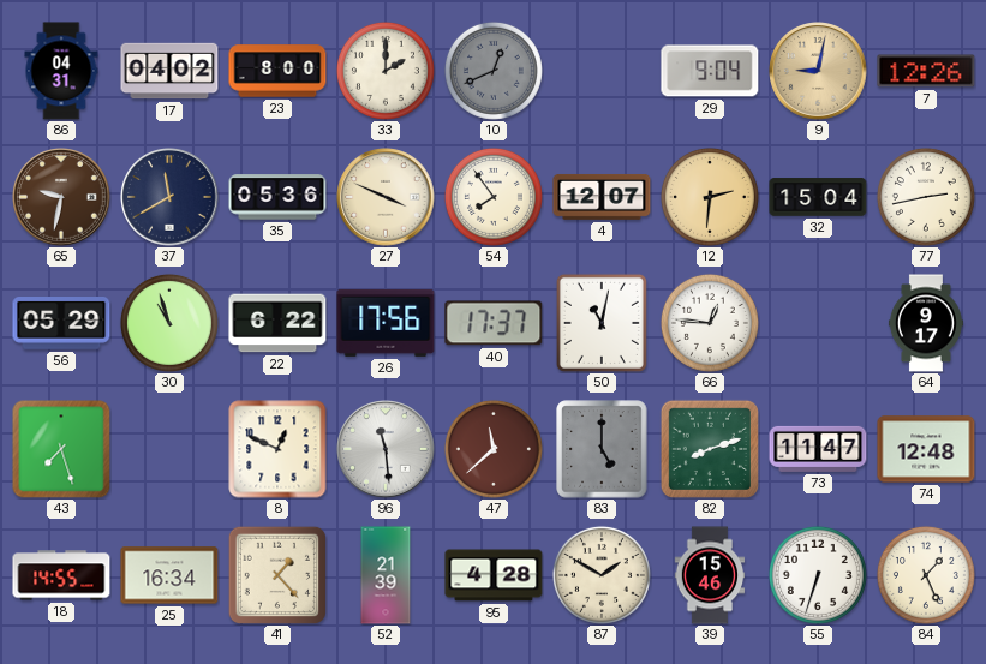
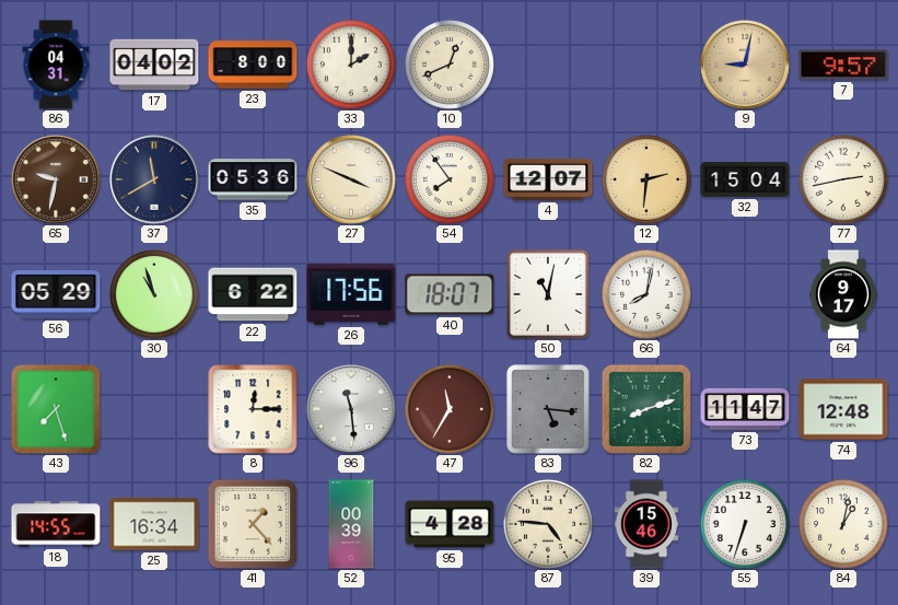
10 dial: grey -> cream (450, 65)
29: 9:04 -> none (710, 71)
7: 12:26 -> 9:57 (843, 65)
40: 17:37 -> 18:07 (450, 294)
66: 12:46 -> 8:02 (646, 294)
8: 12:49 -> 12:15 (253, 409)
47: 11:38 -> 11:35 (450, 409)
83: 5:00 -> 5:16 (548, 409)
52: 21:39 -> 00:39 (351, 524)
87: 1:50 -> 4:46 (548, 524)
84: 1:26 -> 1:02 (843, 524)
